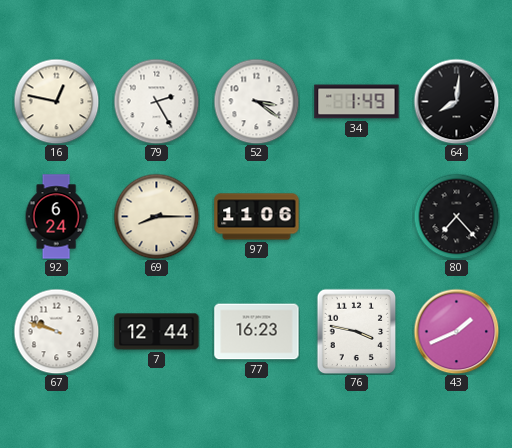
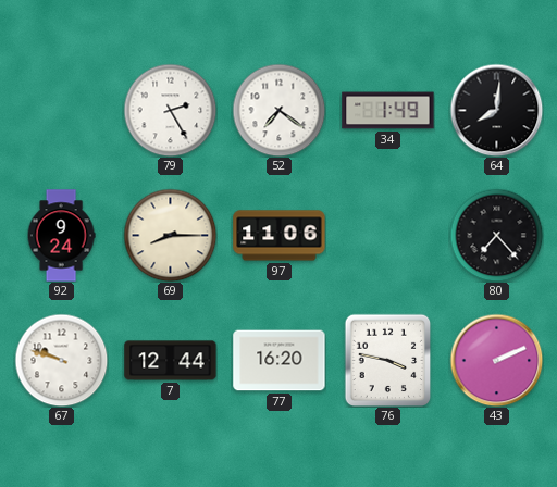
16: 12:47 -> none (56, 101)
52: 3:21 -> 7:21 (278, 110)
92: 6:24 -> 9:24 (61, 236)
77: 16:23 -> 16:20 (280, 361)
43: 1:41 -> 2:11 (496, 360)
